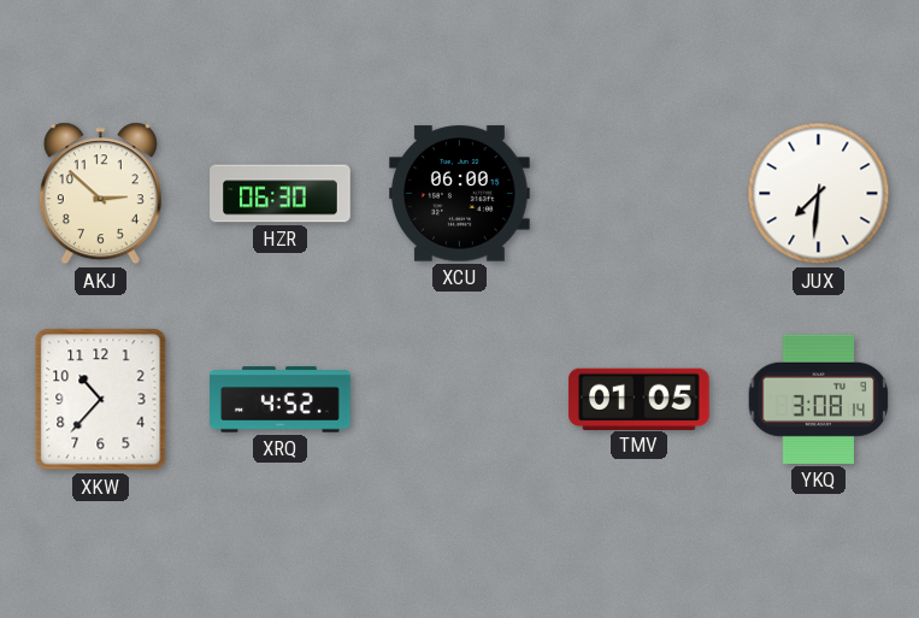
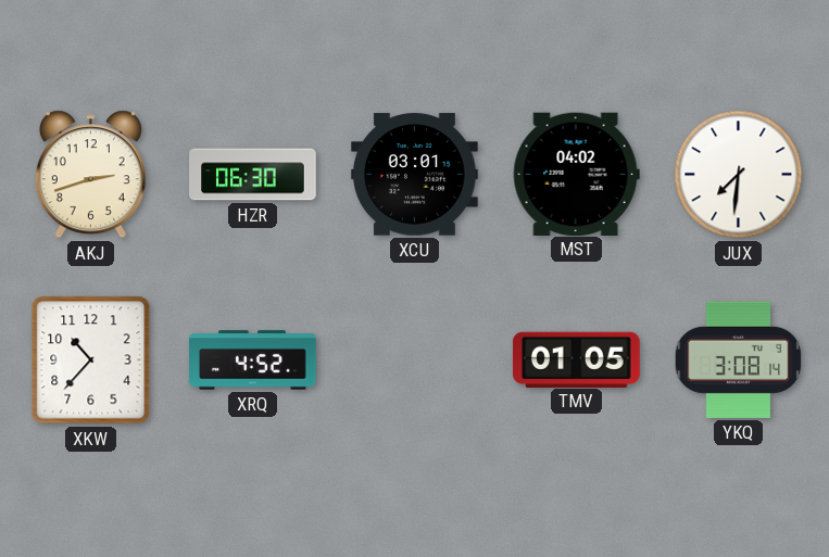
AKJ: 2:52 -> 2:42 (90, 175)
XCU: 06:00 -> 03:01 (415, 175)
MST: none -> 04:02 (576, 174)
